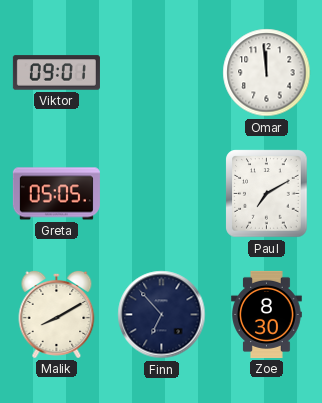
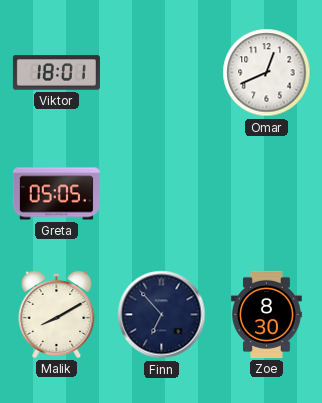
Viktor: 09:01 -> 18:01 (56, 73)
Omar: 11:59 -> 12:41 (267, 73)
Paul: 7:10 -> none (267, 194)
